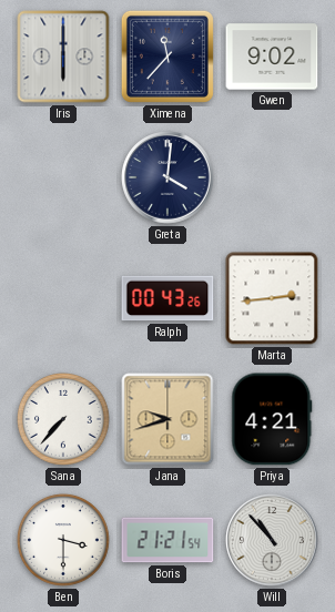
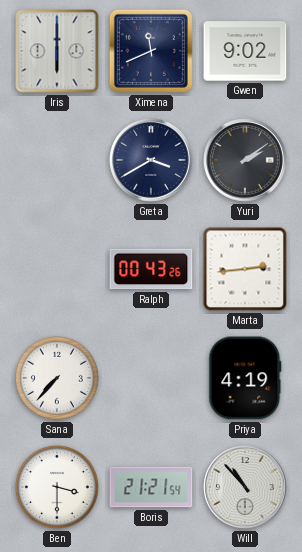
Ximena: 11:37 -> 11:41 (151, 51)
Greta: 4:01 -> 3:40 (151, 160)
Yuri: none -> 2:09 (245, 160)
Jana: 9:42 -> none (167, 419)
Priya: 4:21 -> 4:19 (245, 378)
